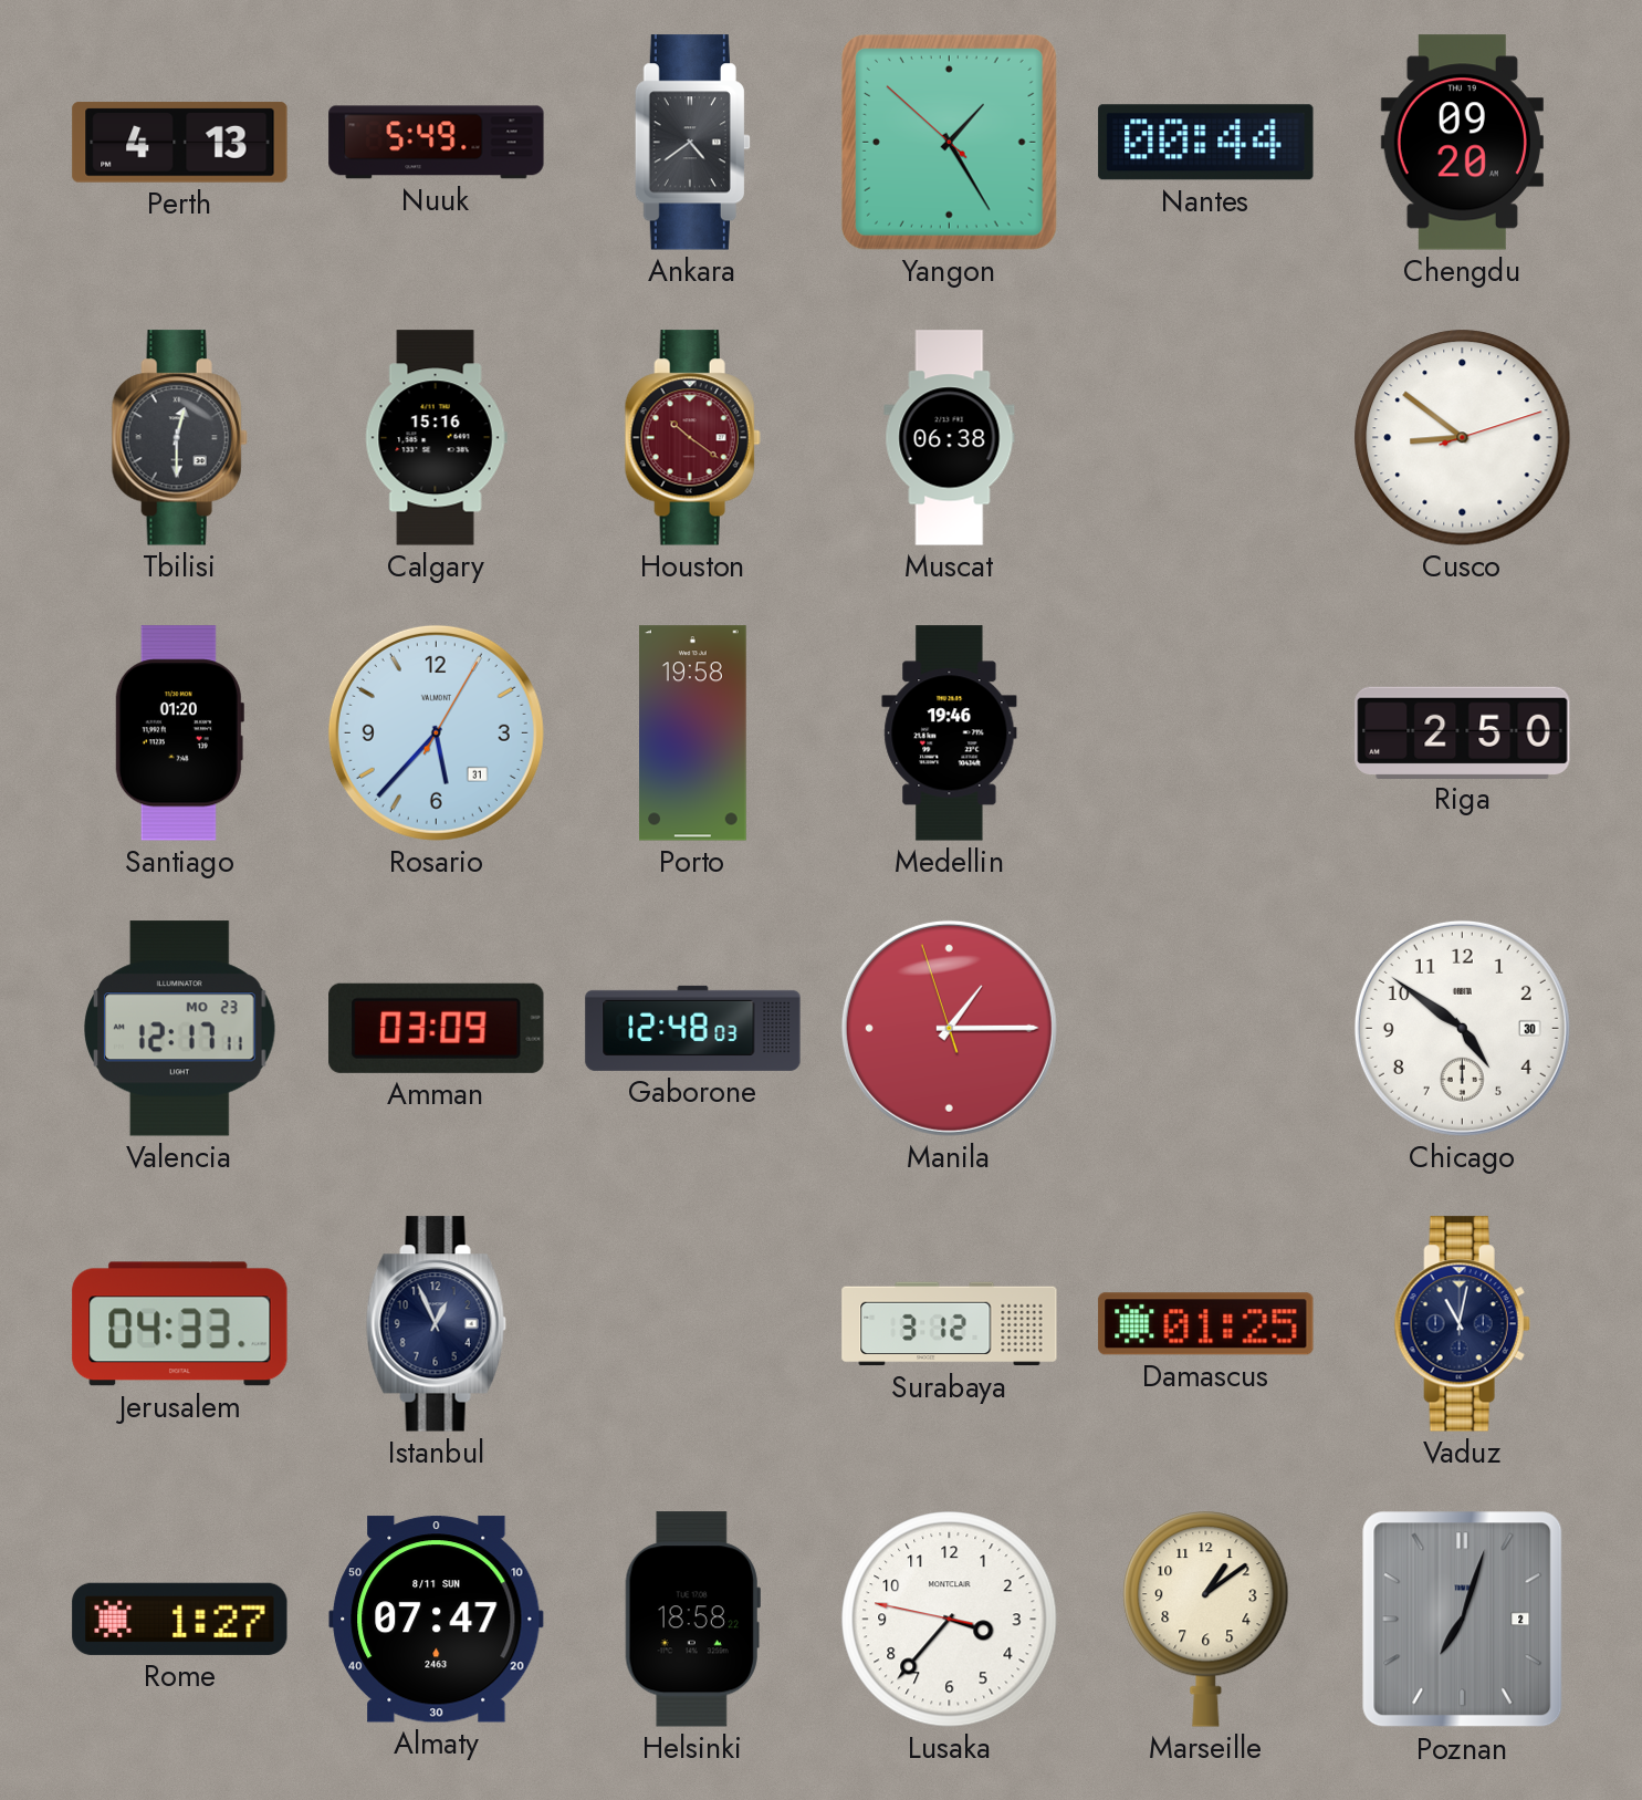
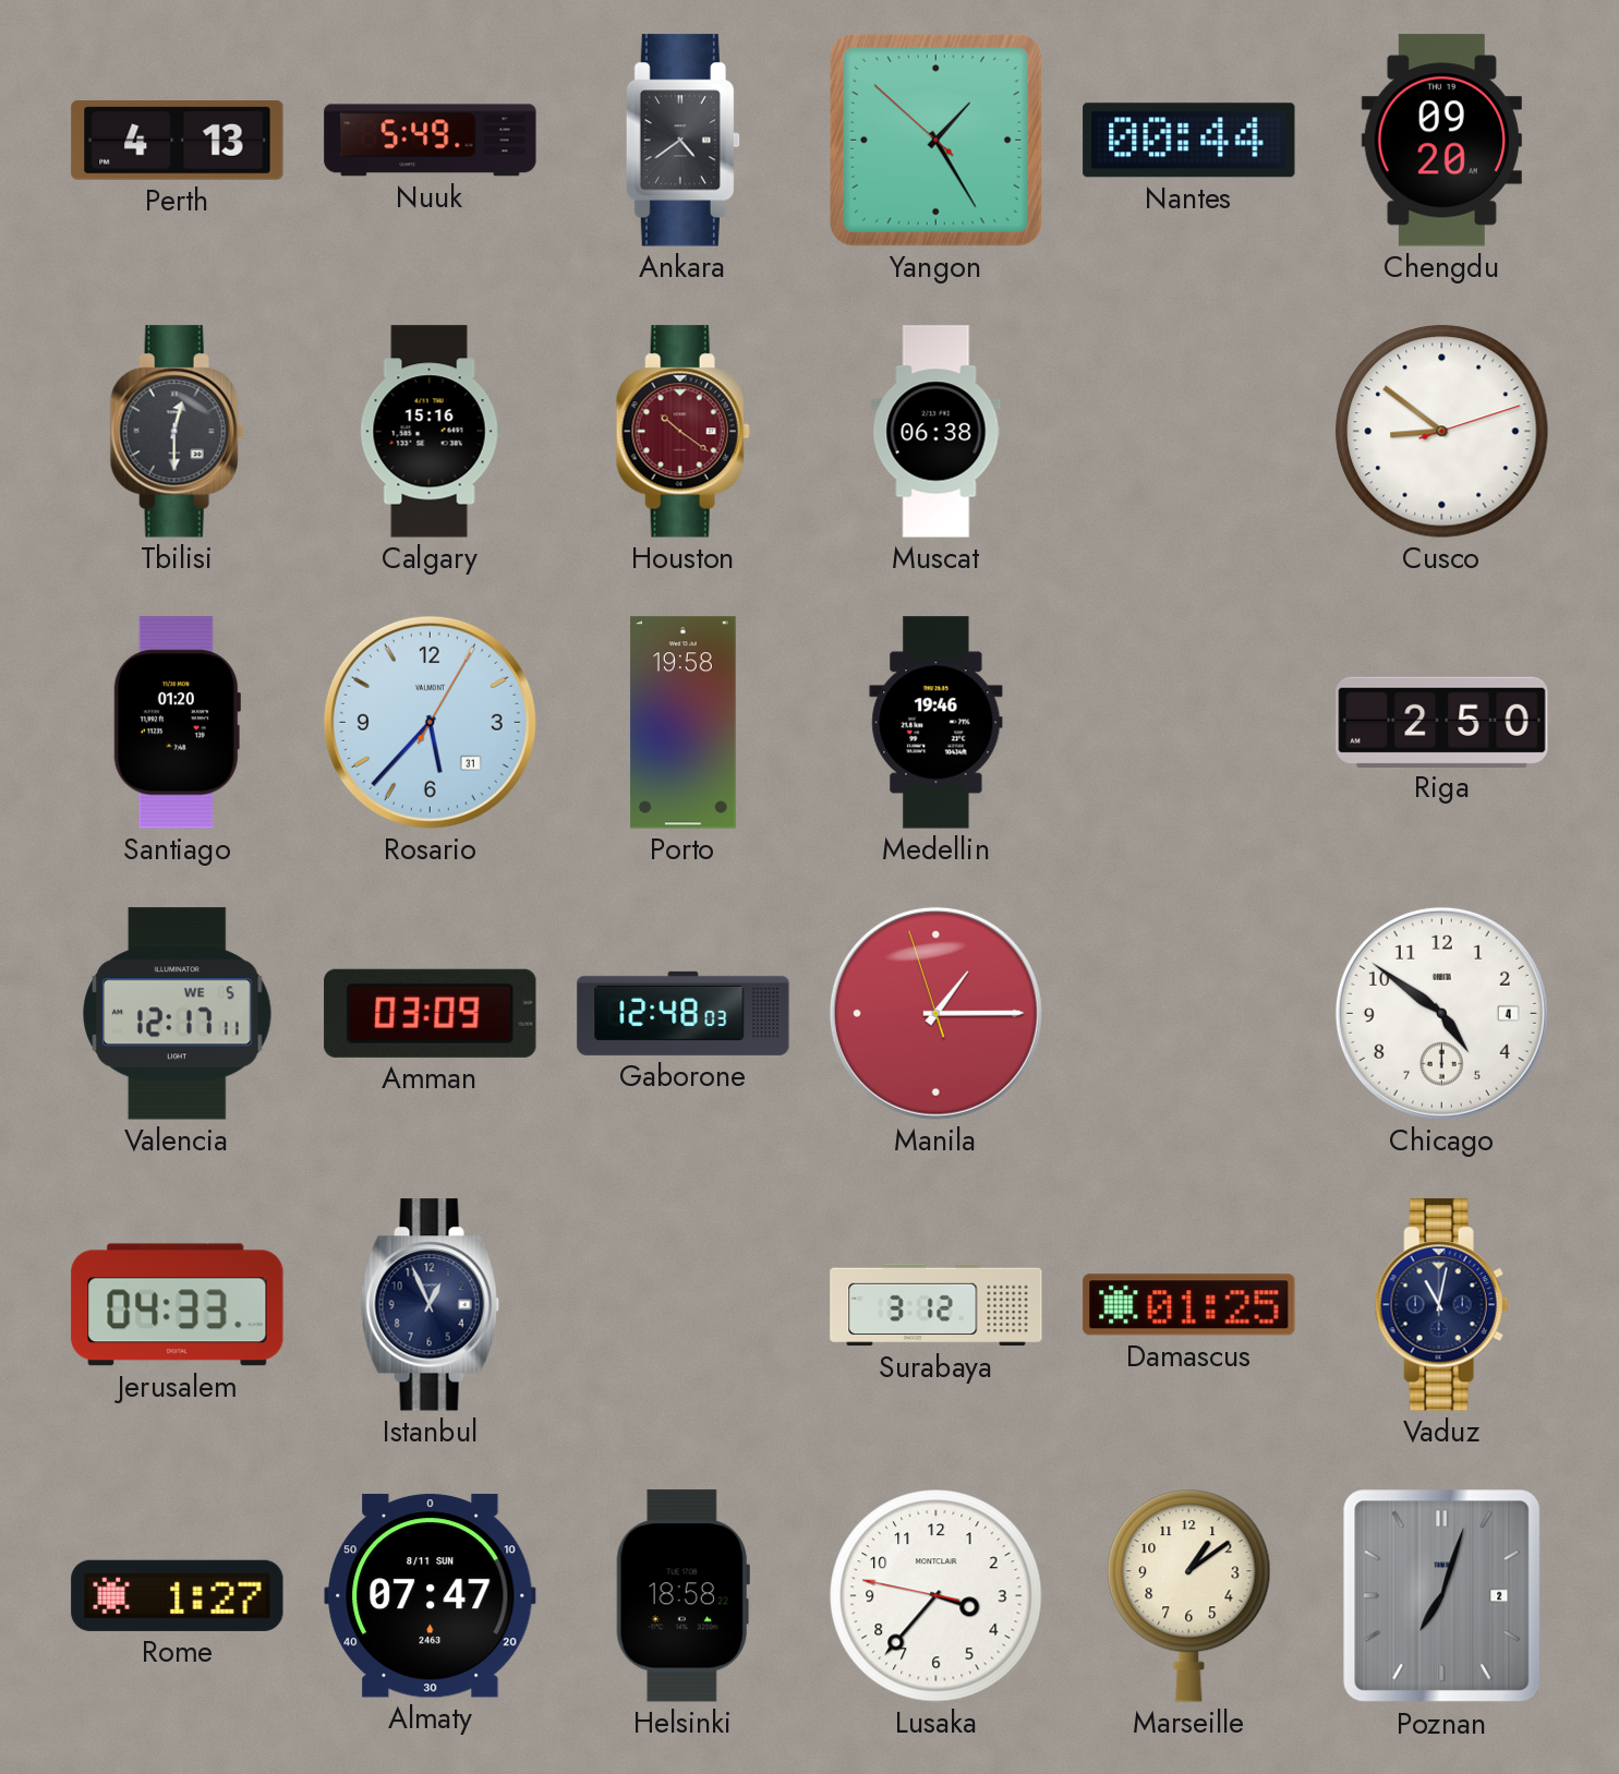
Valencia date: MO 23 -> WE 5 (178, 1014)
Chicago date: 30 -> 4 (1441, 1013)
